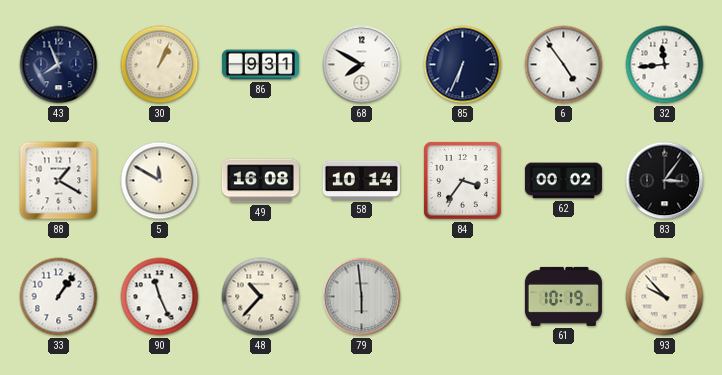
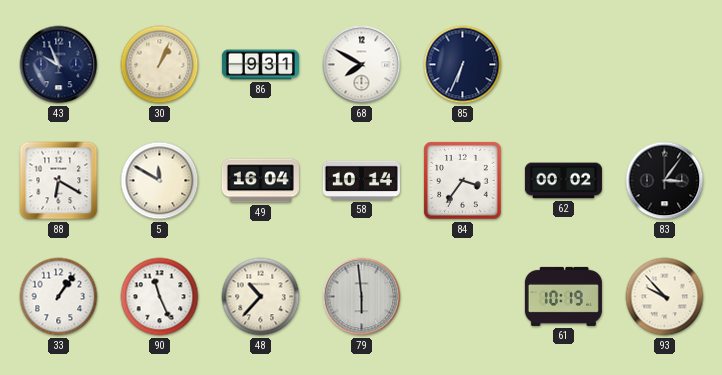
43: 7:56 -> 9:56 (59, 65)
6: 4:54 -> none (564, 65)
32: 11:44 -> none (665, 65)
88: 1:20 -> 6:20 (59, 181)
49: 16:08 -> 16:04 (260, 181)
